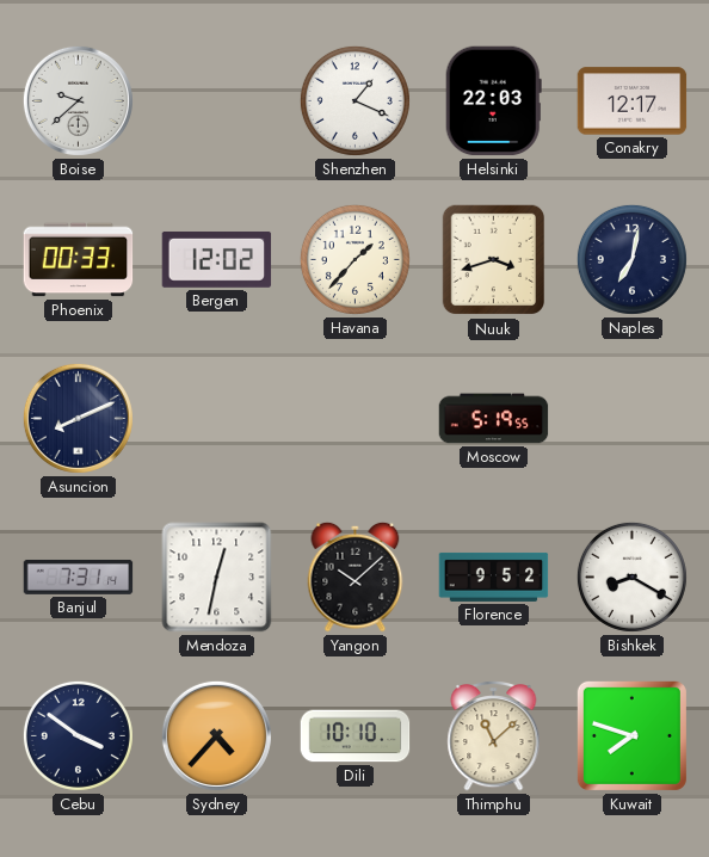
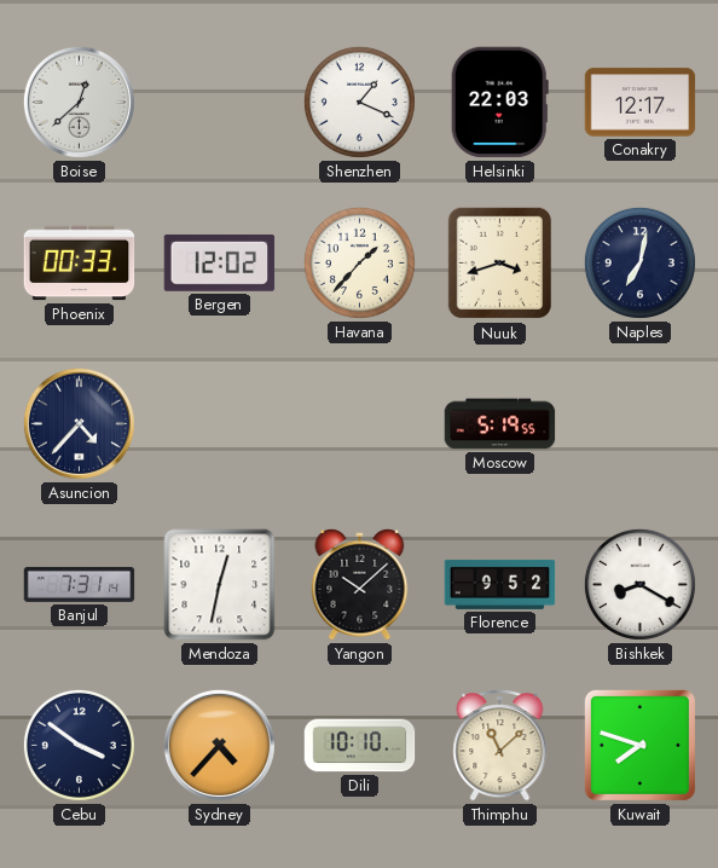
Boise: 9:38 -> 12:38 (79, 102)
Asuncion: 8:11 -> 4:37 (79, 423)
